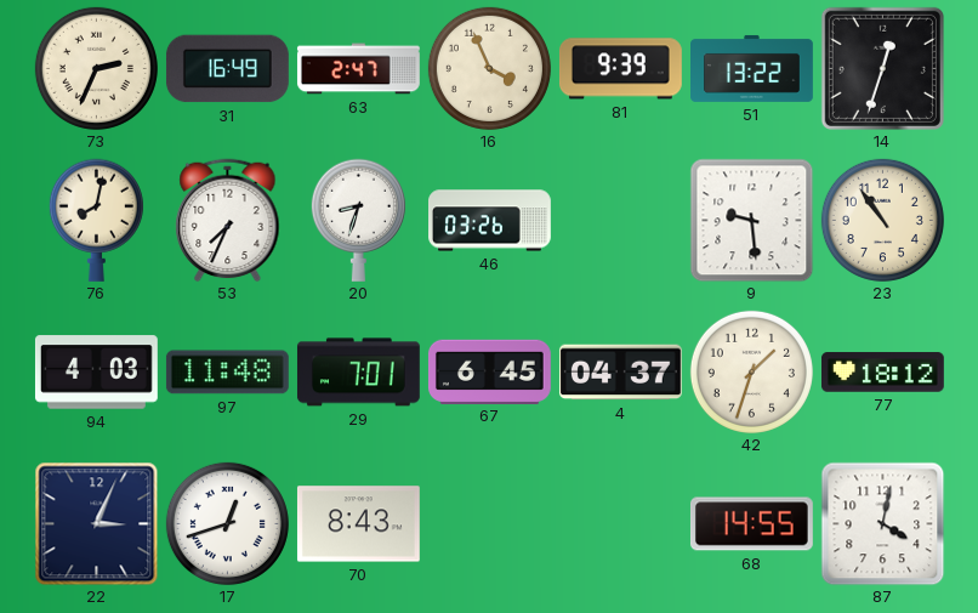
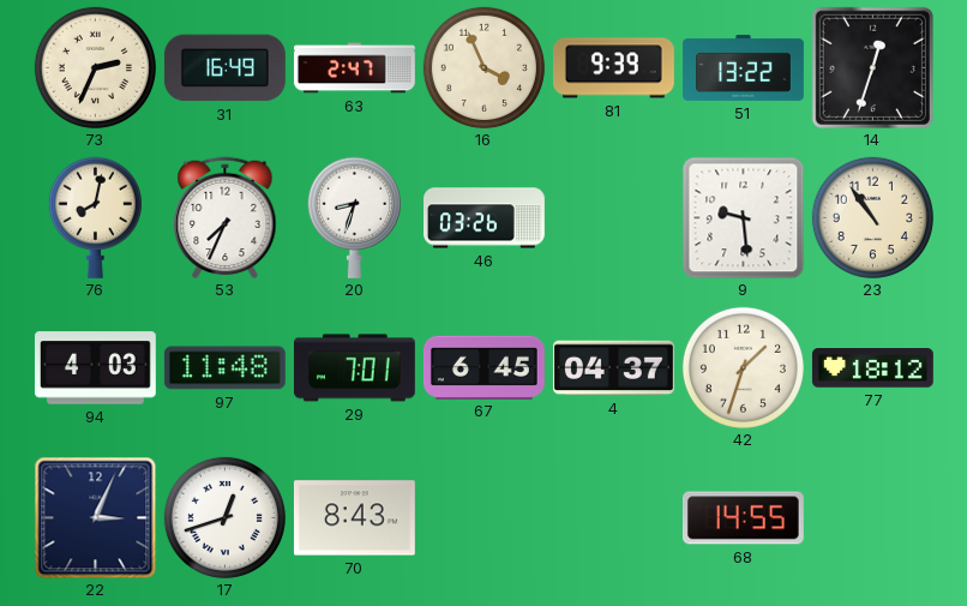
87: 4:02 -> none (882, 523)
